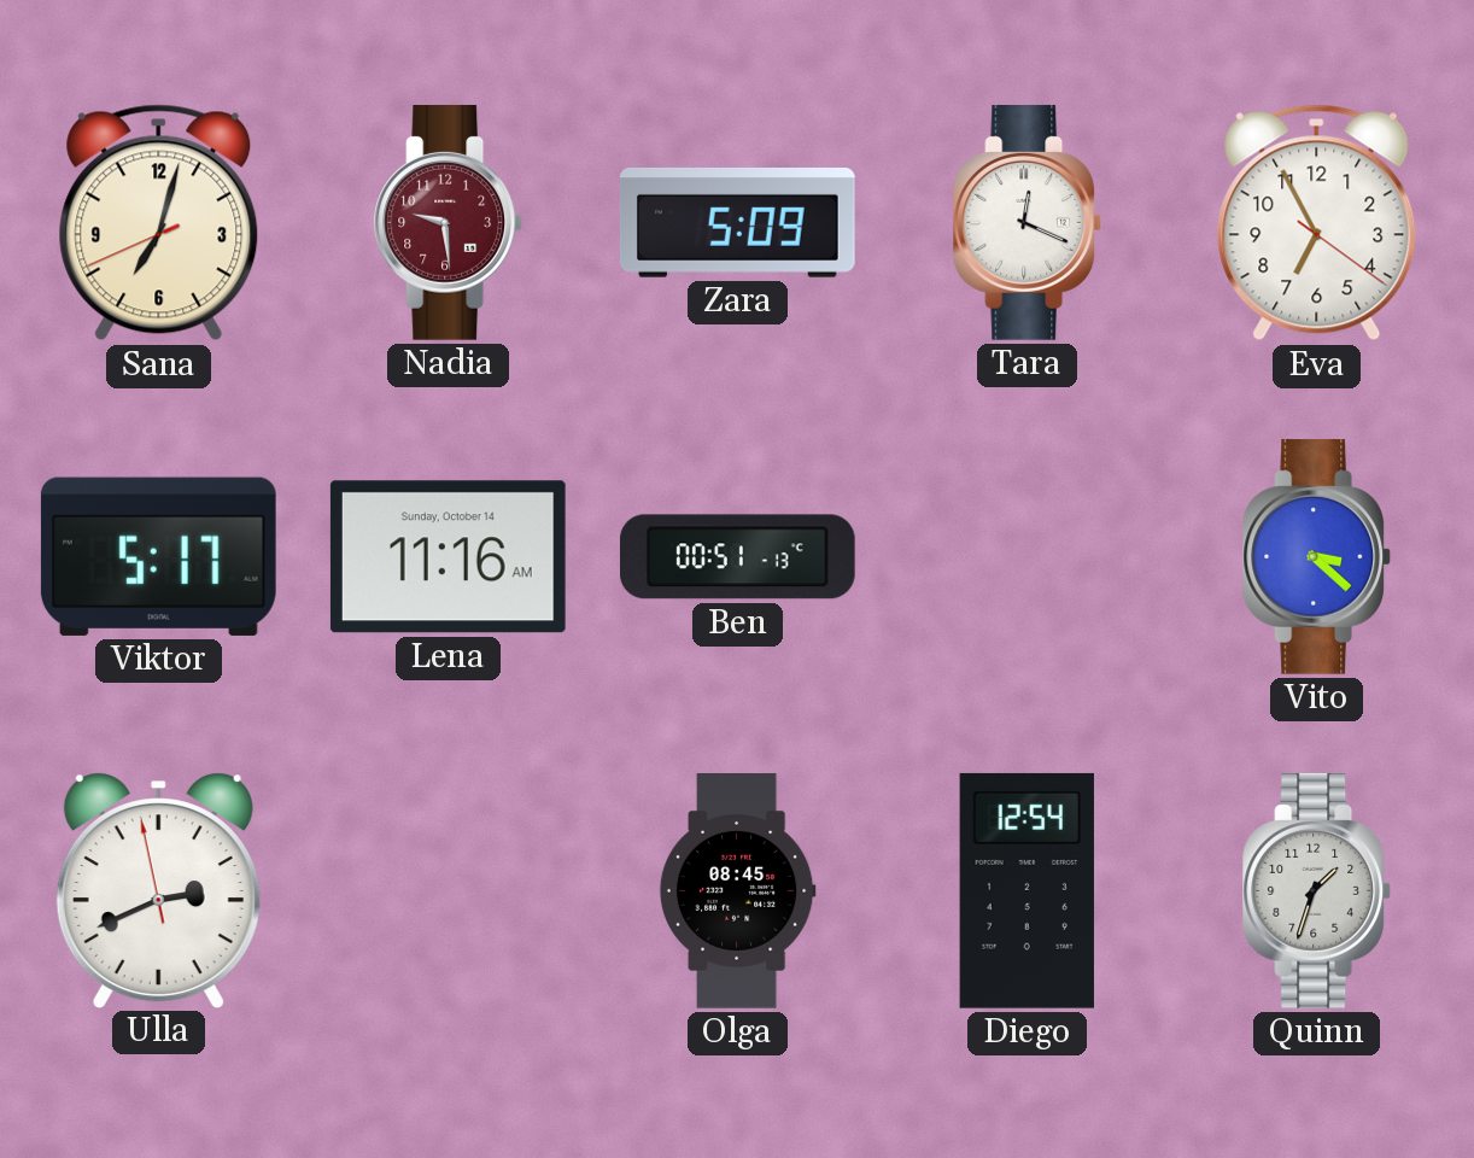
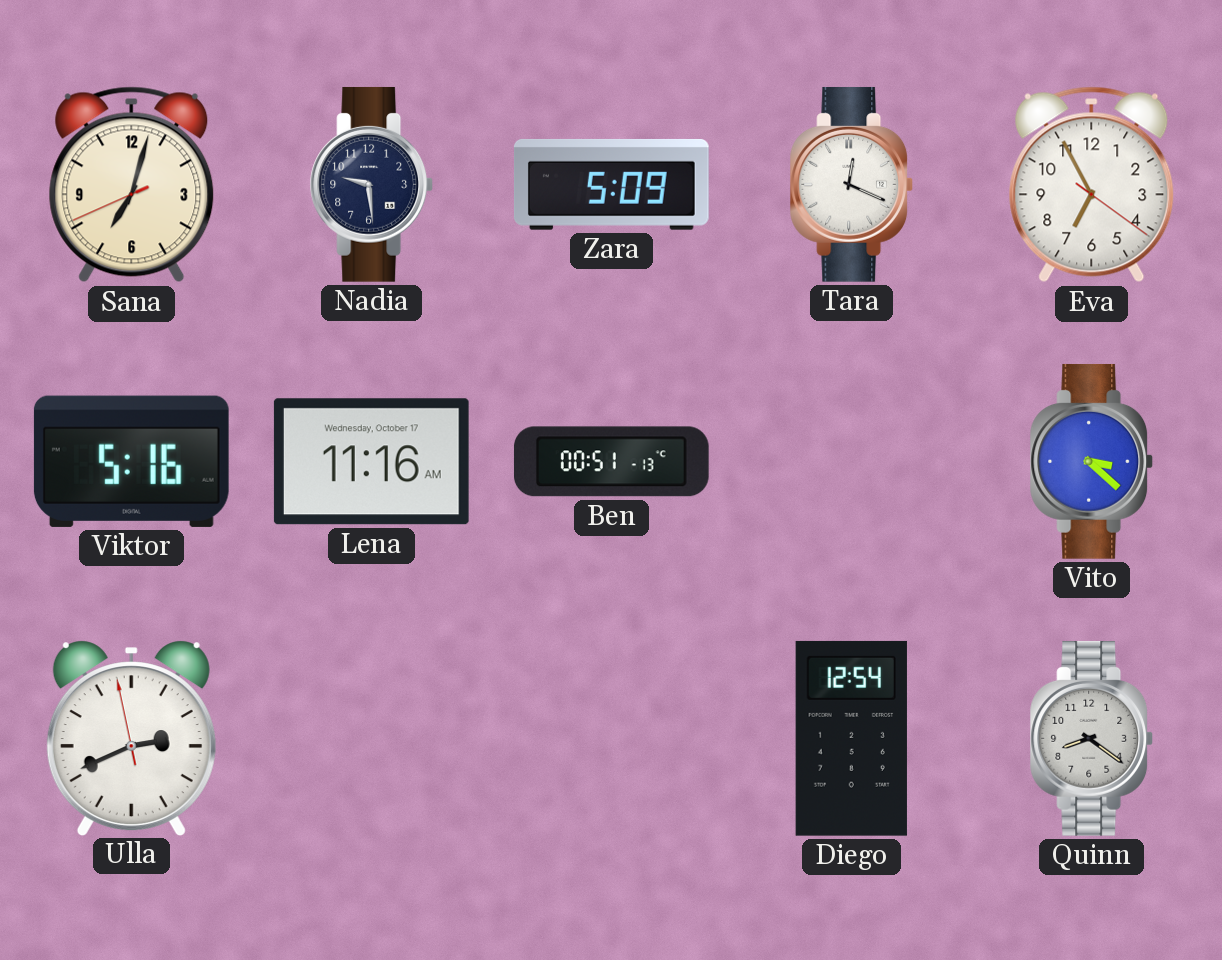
Nadia dial: burgundy -> navy (372, 184)
Viktor: 5:17 -> 5:16 (131, 461)
Lena date: Sunday, October 14 -> Wednesday, October 17 (371, 462)
Olga: 08:45 -> none (737, 891)
Quinn: 1:33 -> 8:21 (1092, 738)
